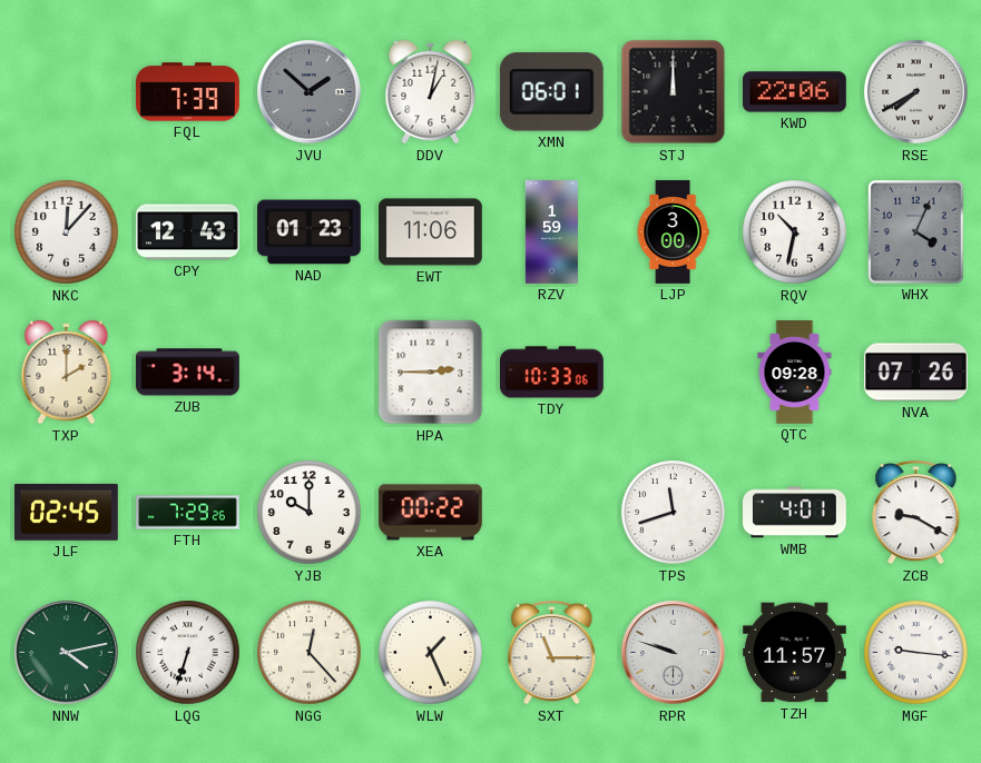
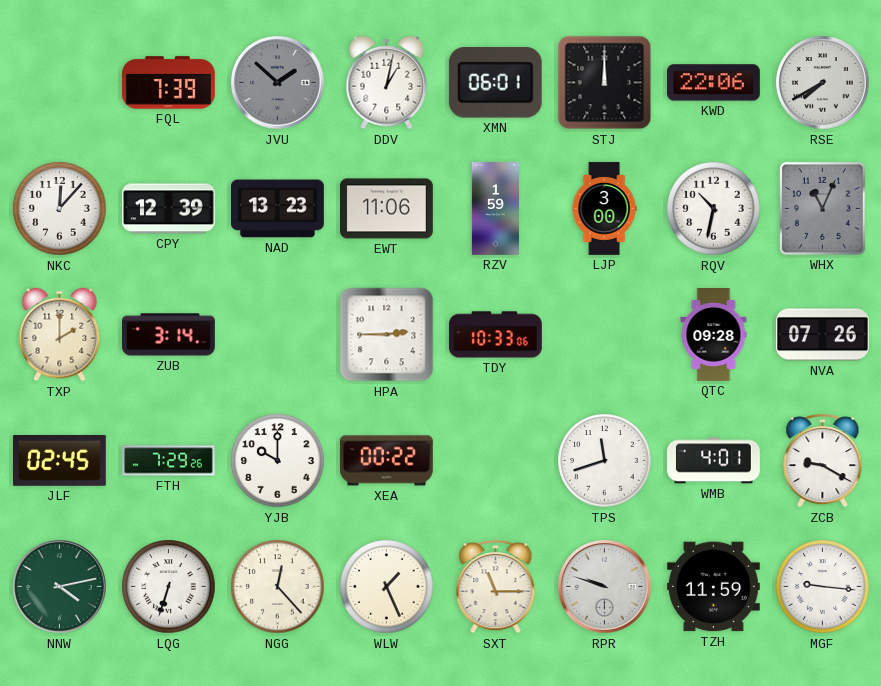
CPY: 12:43 -> 12:39 (169, 209)
NAD: 01:23 -> 13:23 (278, 209)
WHX: 4:04 -> 11:04 (822, 208)
TZH: 11:57 -> 11:59 (714, 587)
